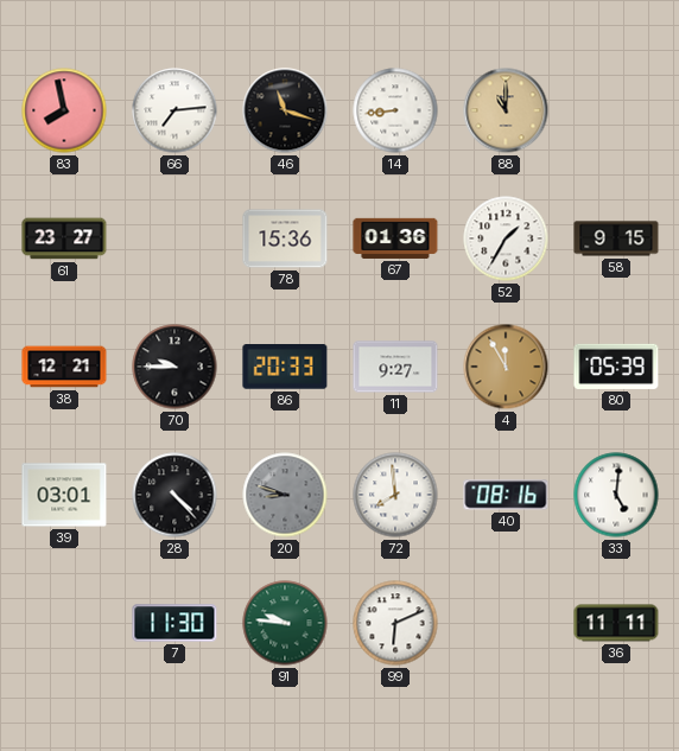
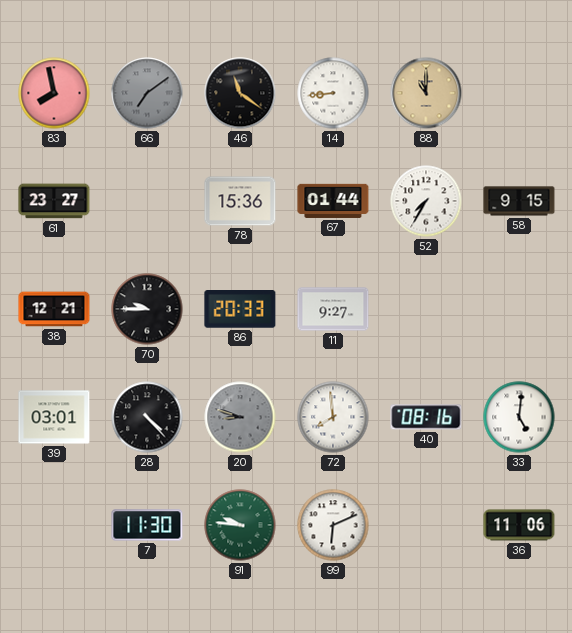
66: 7:14 -> 7:09 (147, 93)
66 dial: white -> grey (147, 93)
46: 11:18 -> 11:21 (240, 93)
67: 01:36 -> 01:44 (333, 201)
52: 1:35 -> 7:35 (426, 201)
4: 11:55 -> none (506, 367)
80: 05:39 -> none (616, 367)
36: 11:11 -> 11:06 (519, 525)
